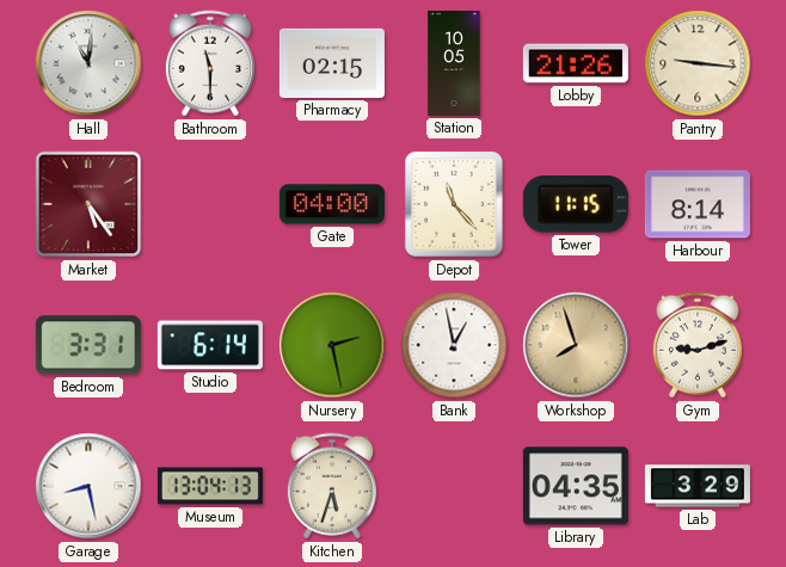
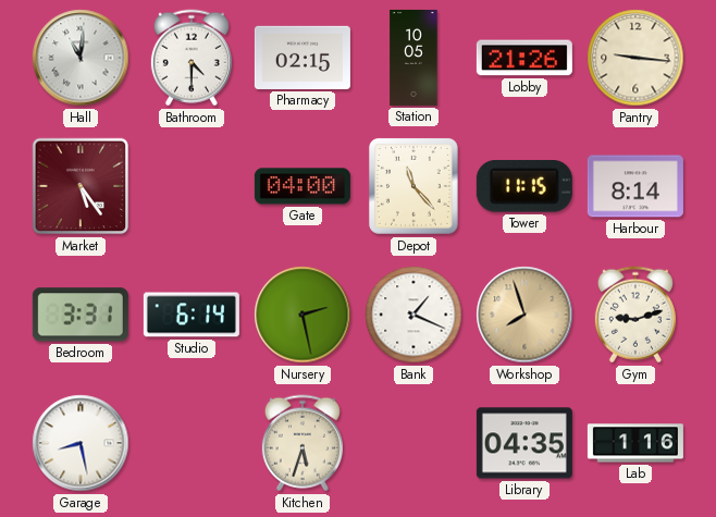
Bathroom: 11:30 -> 4:30 (192, 58)
Bank: 12:58 -> 1:19 (413, 315)
Museum: 13:04 -> none (210, 486)
Lab: 3:29 -> 1:16 (635, 443)
